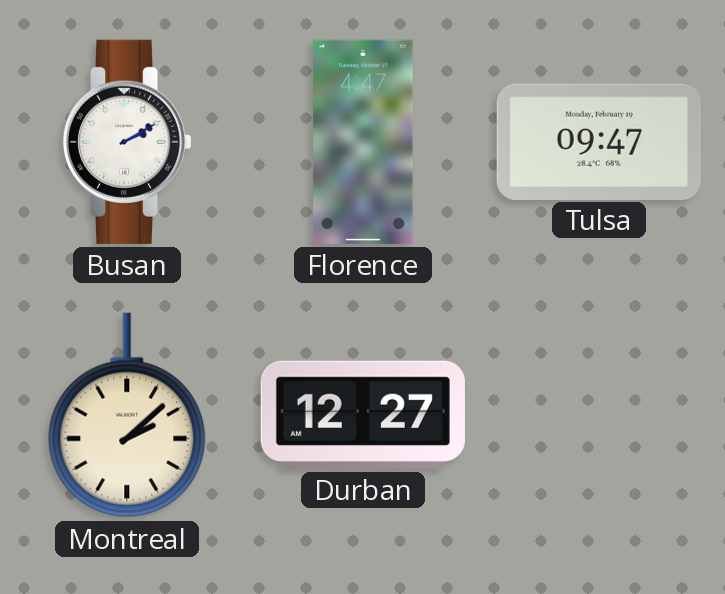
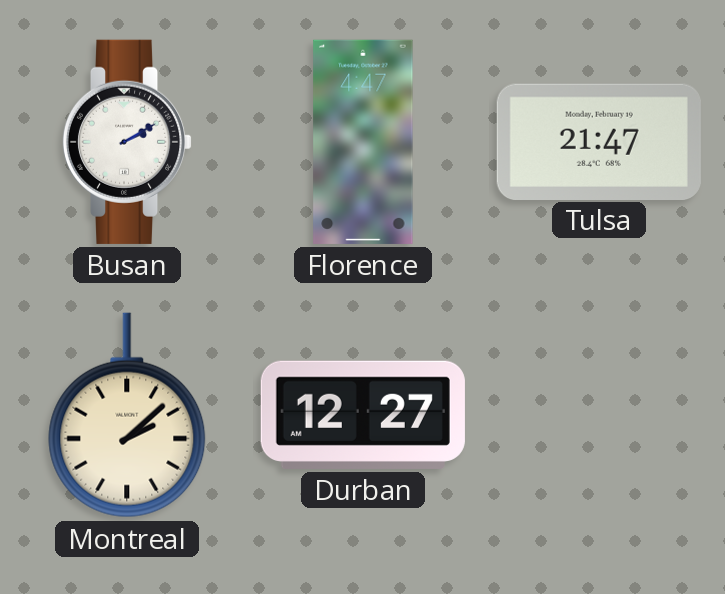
Tulsa: 09:47 -> 21:47 (599, 141)
